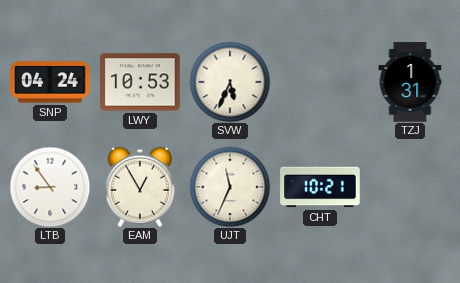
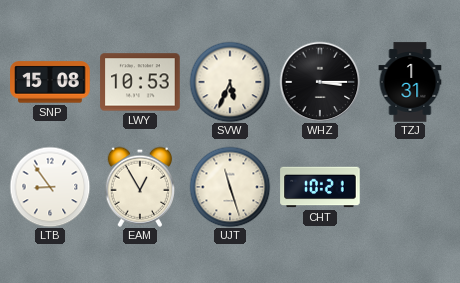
SNP: 04:24 -> 15:08 (50, 82)
WHZ: none -> 3:15 (320, 82)
UJT: 11:34 -> 11:27 (230, 187)
